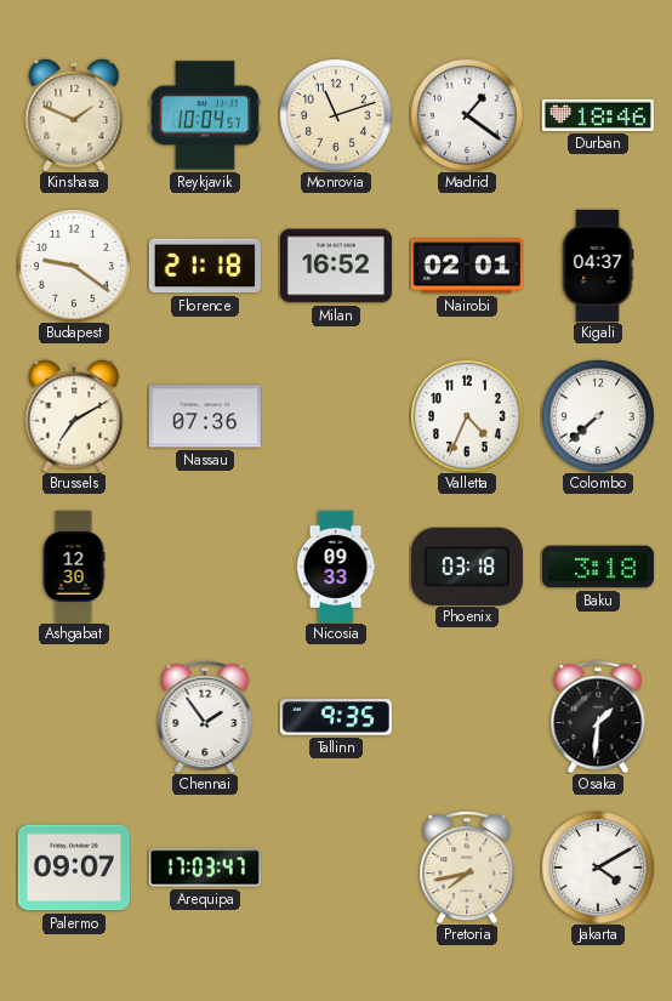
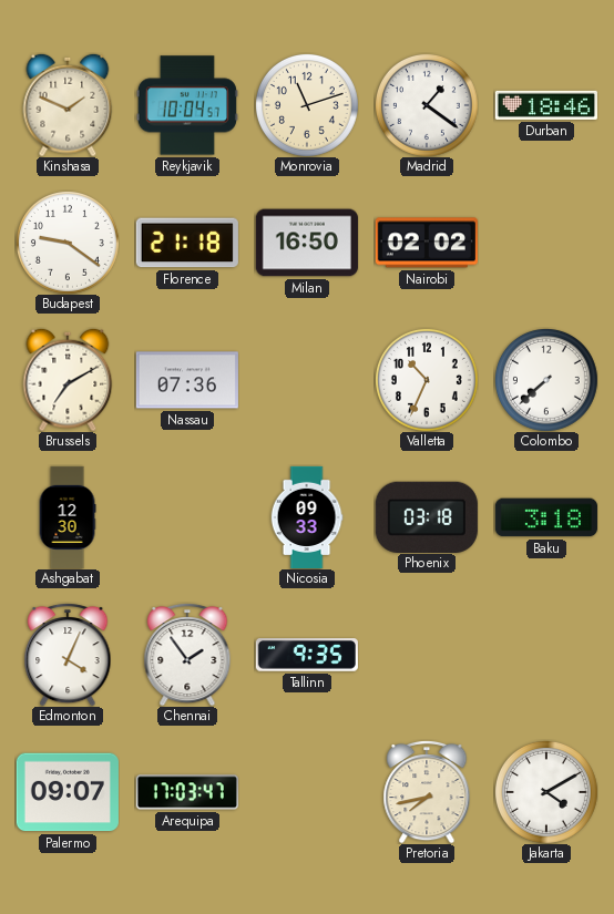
Milan: 16:52 -> 16:50 (307, 243)
Nairobi: 02:01 -> 02:02 (427, 243)
Kigali: 04:37 -> none (598, 266)
Valletta: 4:34 -> 10:34 (427, 380)
Edmonton: none -> 4:04 (68, 655)
Osaka: 1:31 -> none (598, 717)
